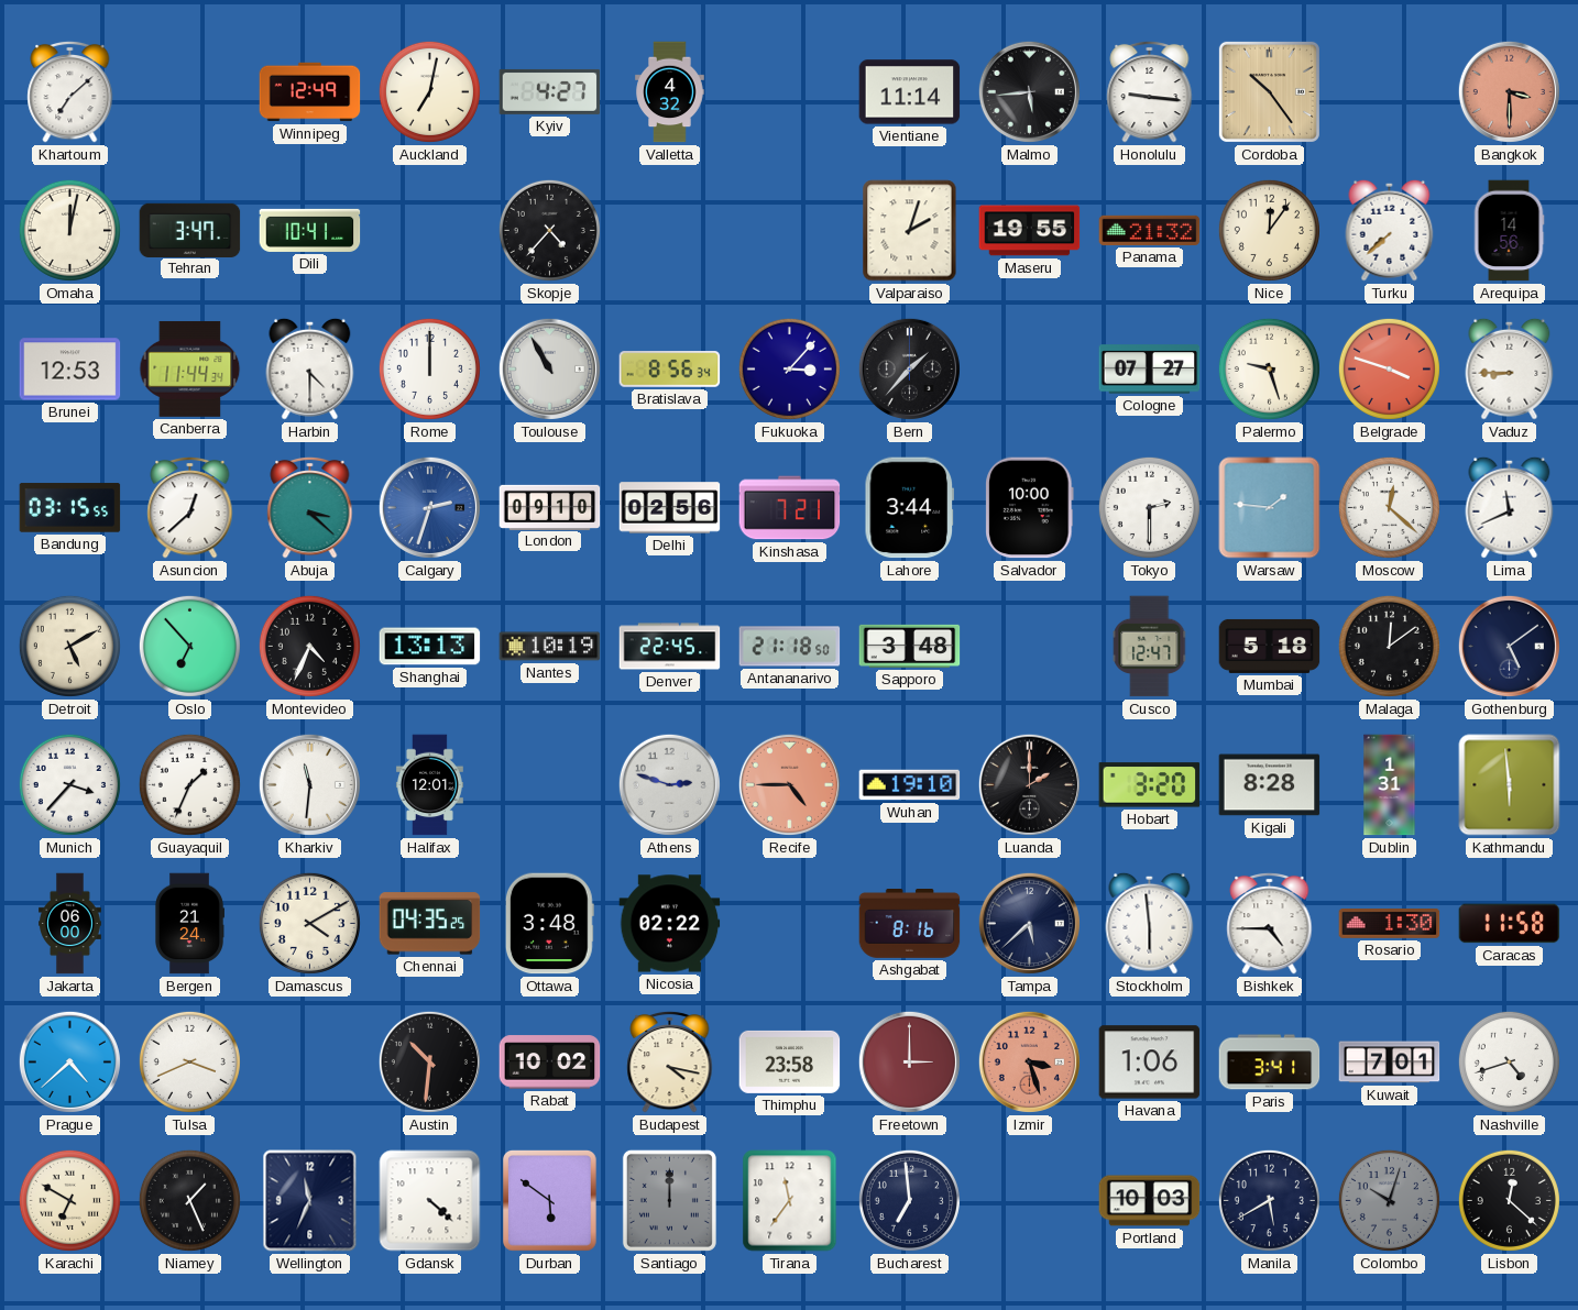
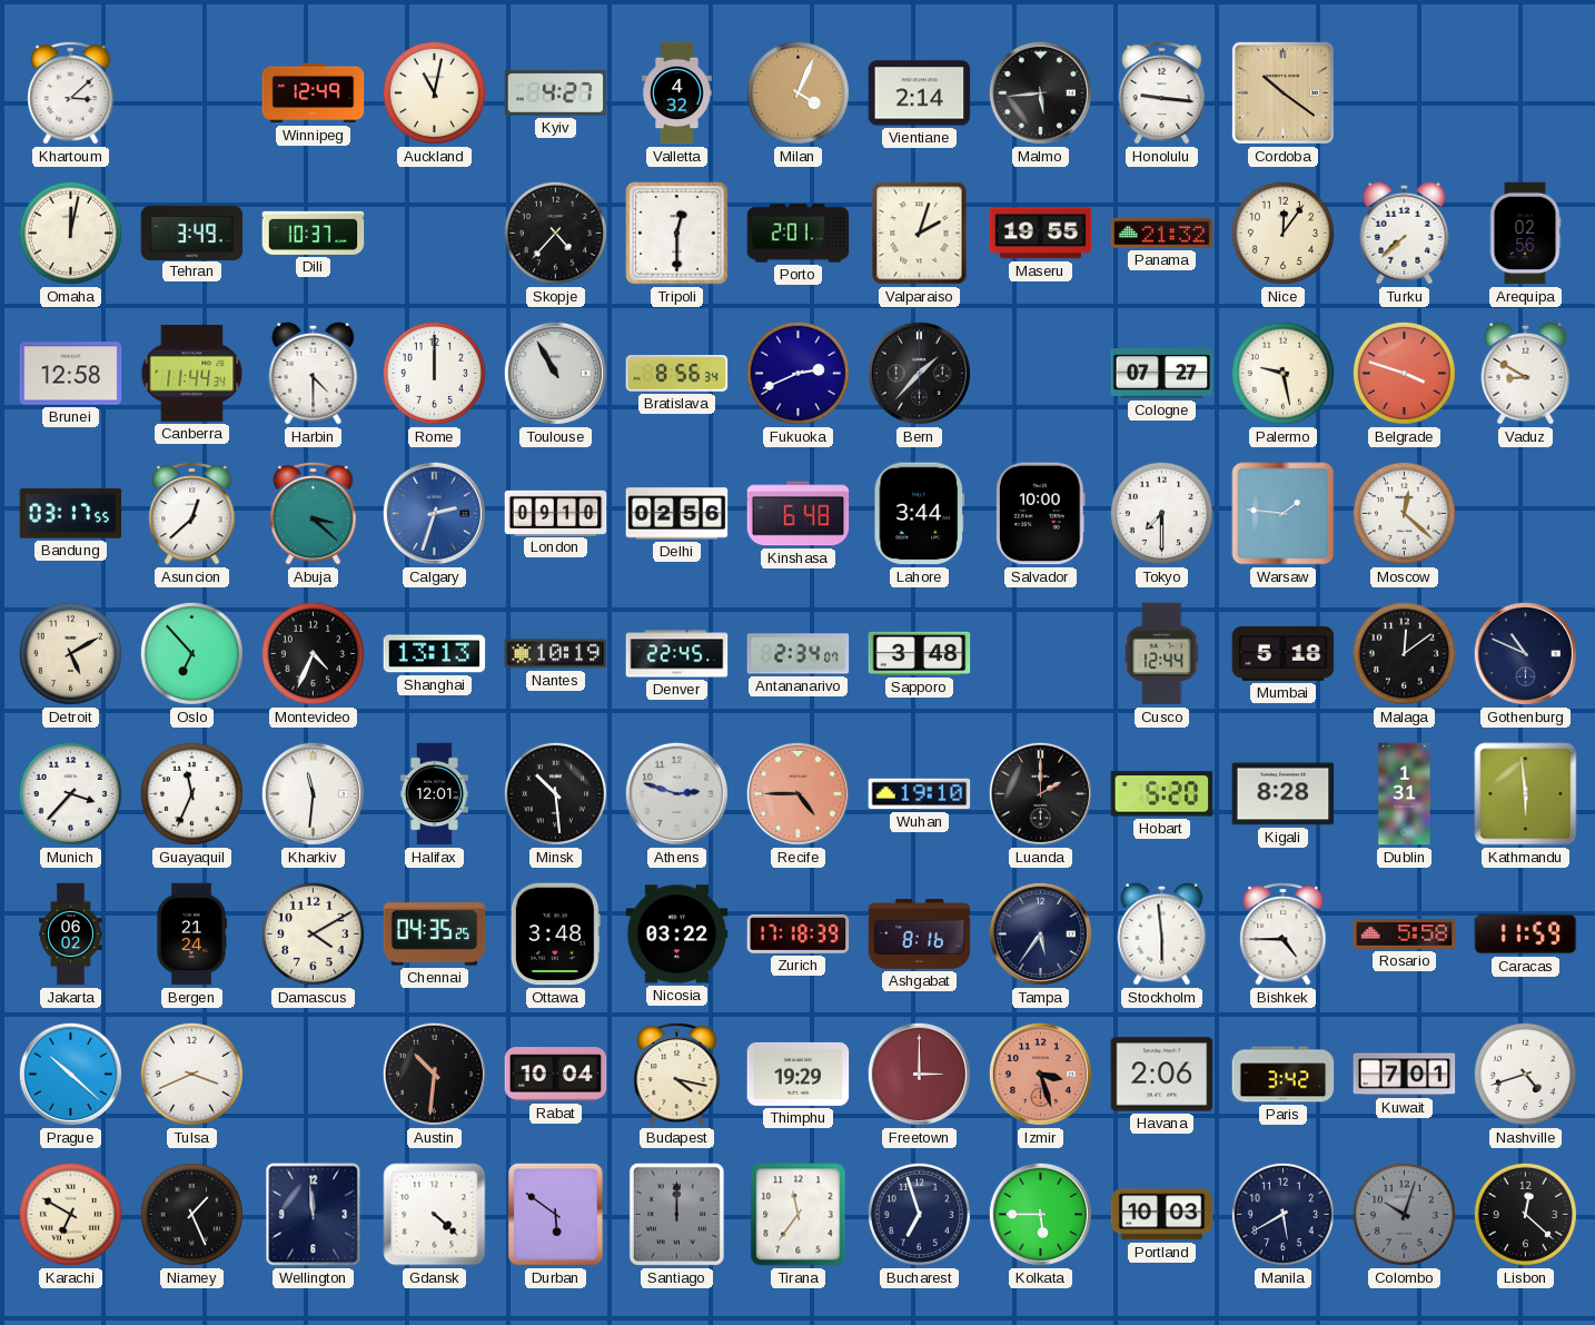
Khartoum: 7:08 -> 3:08 (71, 92)
Auckland: 7:02 -> 11:02 (434, 92)
Milan: none -> 4:04 (797, 92)
Vientiane: 11:14 -> 2:14 (920, 93)
Cordoba: 10:24 -> 10:21 (1282, 92)
Bangkok: 3:30 -> none (1509, 91)
Tehran: 3:47 -> 3:49 (192, 233)
Dili: 10:41 -> 10:37 (314, 233)
Tripoli: none -> 12:30 (677, 234)
Porto: none -> 2:01 (799, 234)
Arequipa: 14:56 -> 02:56 (1525, 234)
Brunei: 12:53 -> 12:58 (71, 374)
Fukuoka: 3:07 -> 2:41 (797, 373)
Palermo: 9:27 -> 9:28 (1282, 373)
Vaduz: 8:45 -> 8:50 (1526, 373)
Bandung: 03:15 -> 03:17 (71, 514)
Kinshasa: 7:21 -> 6:48 (799, 514)
Tokyo: 2:30 -> 7:30 (1161, 513)
Lima: 11:41 -> none (1510, 507)
Antananarivo: 21:18 -> 2:34 (799, 654)
Cusco: 12:47 -> 12:44 (1162, 654)
Gothenburg: 5:09 -> 10:49 (1525, 653)
Guayaquil: 1:34 -> 11:34 (191, 793)
Minsk: none -> 10:29 (555, 793)
Hobart: 3:20 -> 5:20 (1162, 794)
Jakarta: 06:00 -> 06:02 (71, 935)
Nicosia: 02:22 -> 03:22 (677, 935)
Zurich: none -> 17:18 (799, 933)
Tampa: 5:38 -> 5:36 (1040, 933)
Rosario: 1:30 -> 5:58 (1405, 935)
Caracas: 11:58 -> 11:59 (1526, 935)
Prague: 4:38 -> 10:22 (70, 1074)
Rabat: 10:02 -> 10:04 (556, 1075)
Thimphu: 23:58 -> 19:29 (799, 1074)
Havana: 1:06 -> 2:06 (1162, 1075)
Paris: 3:41 -> 3:42 (1284, 1075)
Wellington: 11:34 -> 11:59 (314, 1215)
Bucharest: 6:59 -> 6:57 (919, 1214)
Kolkata: none -> 5:45 (1040, 1214)
